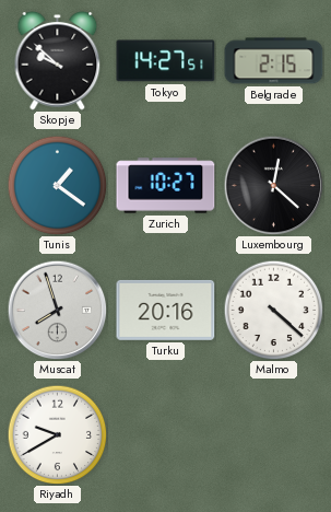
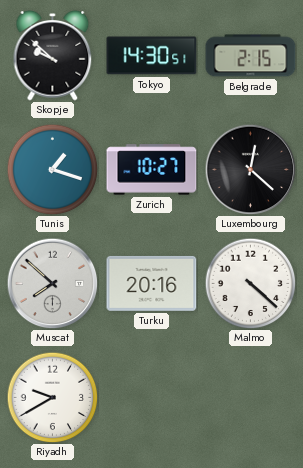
Tokyo: 14:27 -> 14:30 (152, 56)
Tunis: 1:21 -> 1:18 (52, 169)
Muscat: 7:57 -> 7:52 (52, 283)
